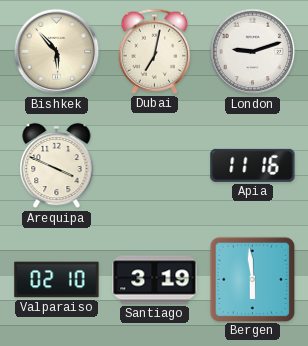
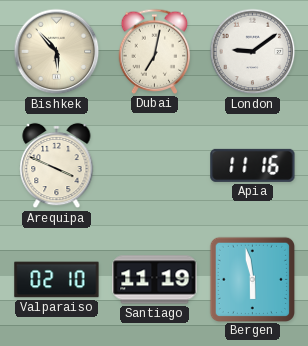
London: 9:12 -> 9:09 (253, 52)
Santiago: 3:19 -> 11:19 (155, 280)
Bergen: 5:59 -> 5:58 (252, 279)
